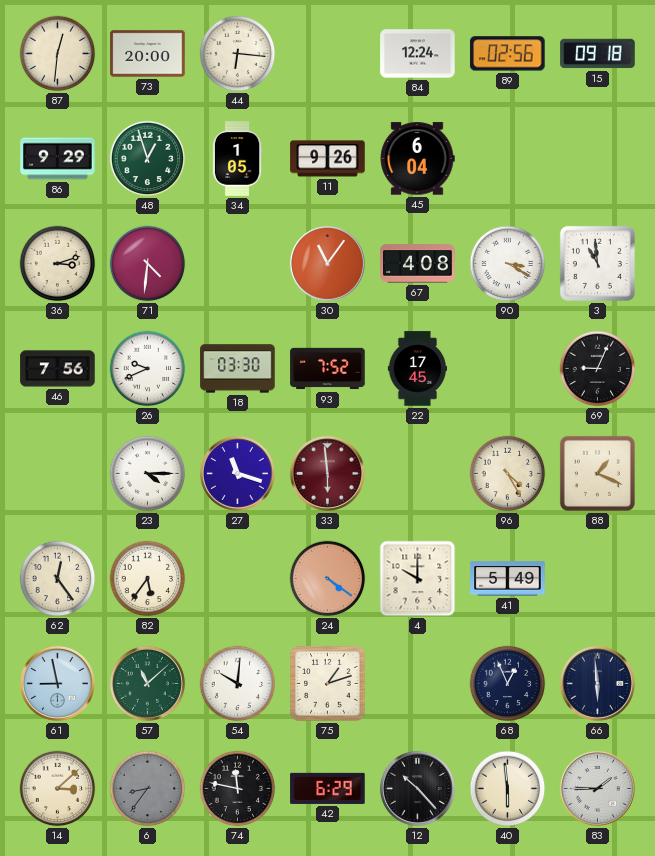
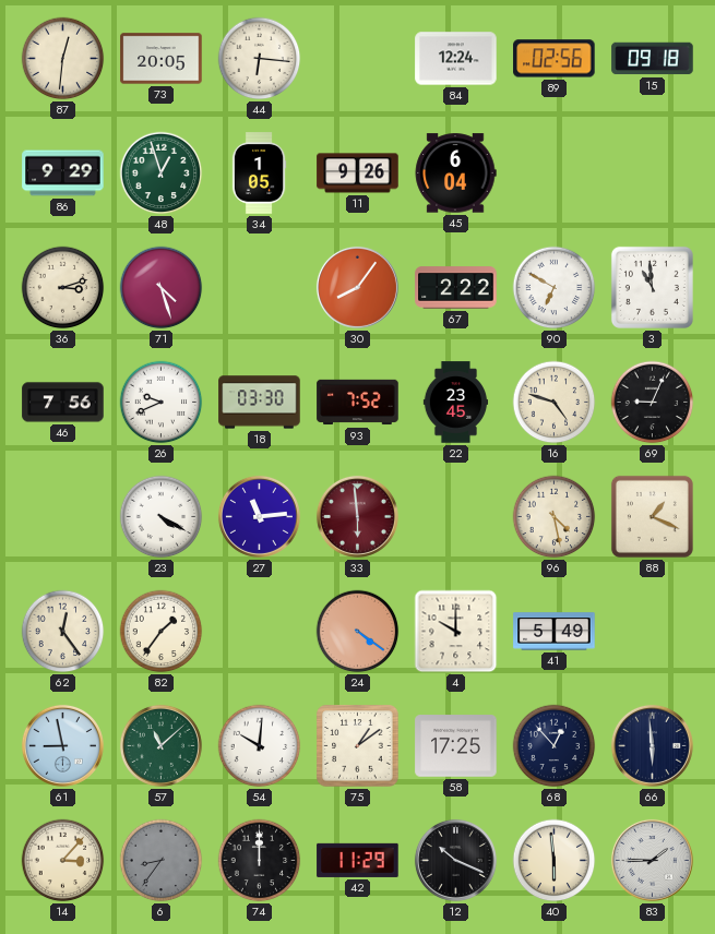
73: 20:00 -> 20:05 (162, 59)
71: 4:31 -> 4:27 (162, 288)
30: 11:06 -> 8:06 (357, 287)
67: 4:08 -> 2:22 (456, 288)
90: 3:20 -> 6:50 (555, 288)
22: 17:45 -> 23:45 (456, 403)
16: none -> 4:48 (555, 403)
23: 4:15 -> 4:20 (162, 517)
27: 11:18 -> 11:14 (259, 516)
96: 4:25 -> 4:28 (555, 517)
82: 5:36 -> 1:36 (162, 632)
75: 1:12 -> 1:09 (358, 746)
58: none -> 17:25 (456, 746)
68: 12:56 -> 12:53 (555, 746)
14: 3:08 -> 3:07 (63, 861)
74: 11:47 -> 12:00 (260, 861)
42: 6:29 -> 11:29 (358, 860)
12: 10:23 -> 10:19 (455, 860)
